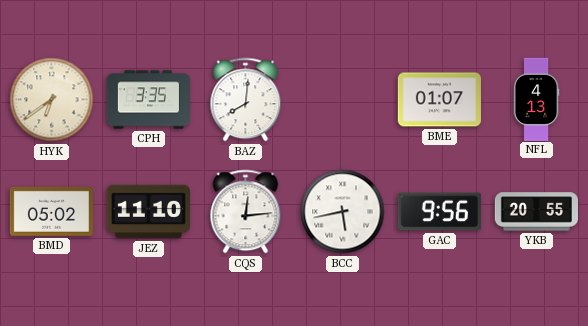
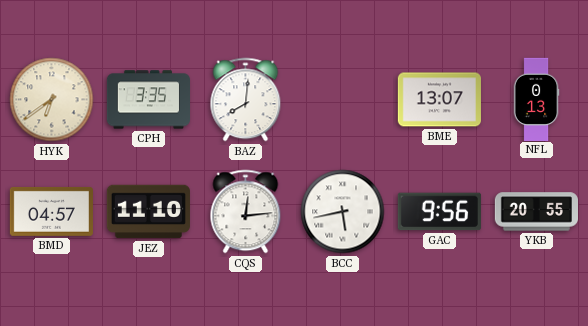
BME: 01:07 -> 13:07 (439, 100)
NFL: 4:13 -> 0:13 (536, 99)
BMD: 05:02 -> 04:57 (51, 211)
